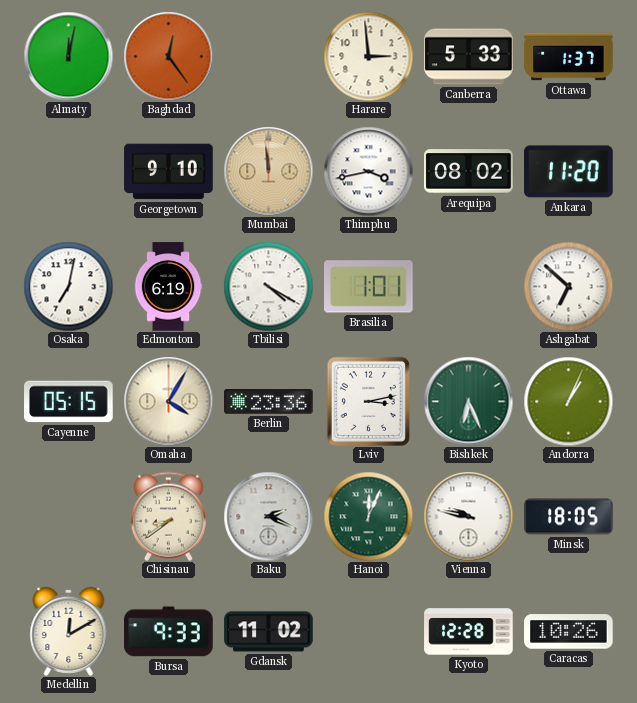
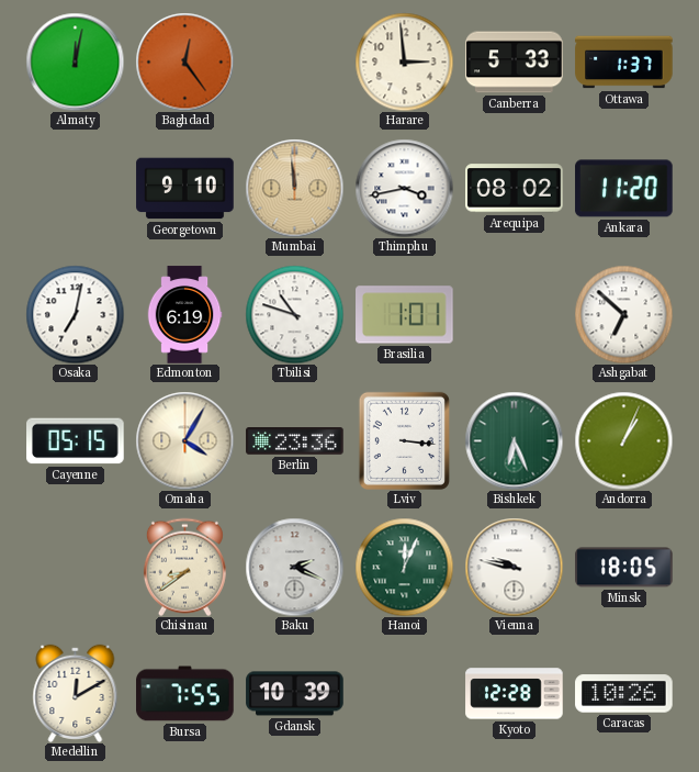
Tbilisi: 4:20 -> 10:48 (294, 314)
Lviv: 3:13 -> 3:16 (404, 440)
Bursa: 9:33 -> 7:55 (185, 694)
Gdansk: 11:02 -> 10:39 (295, 694)
